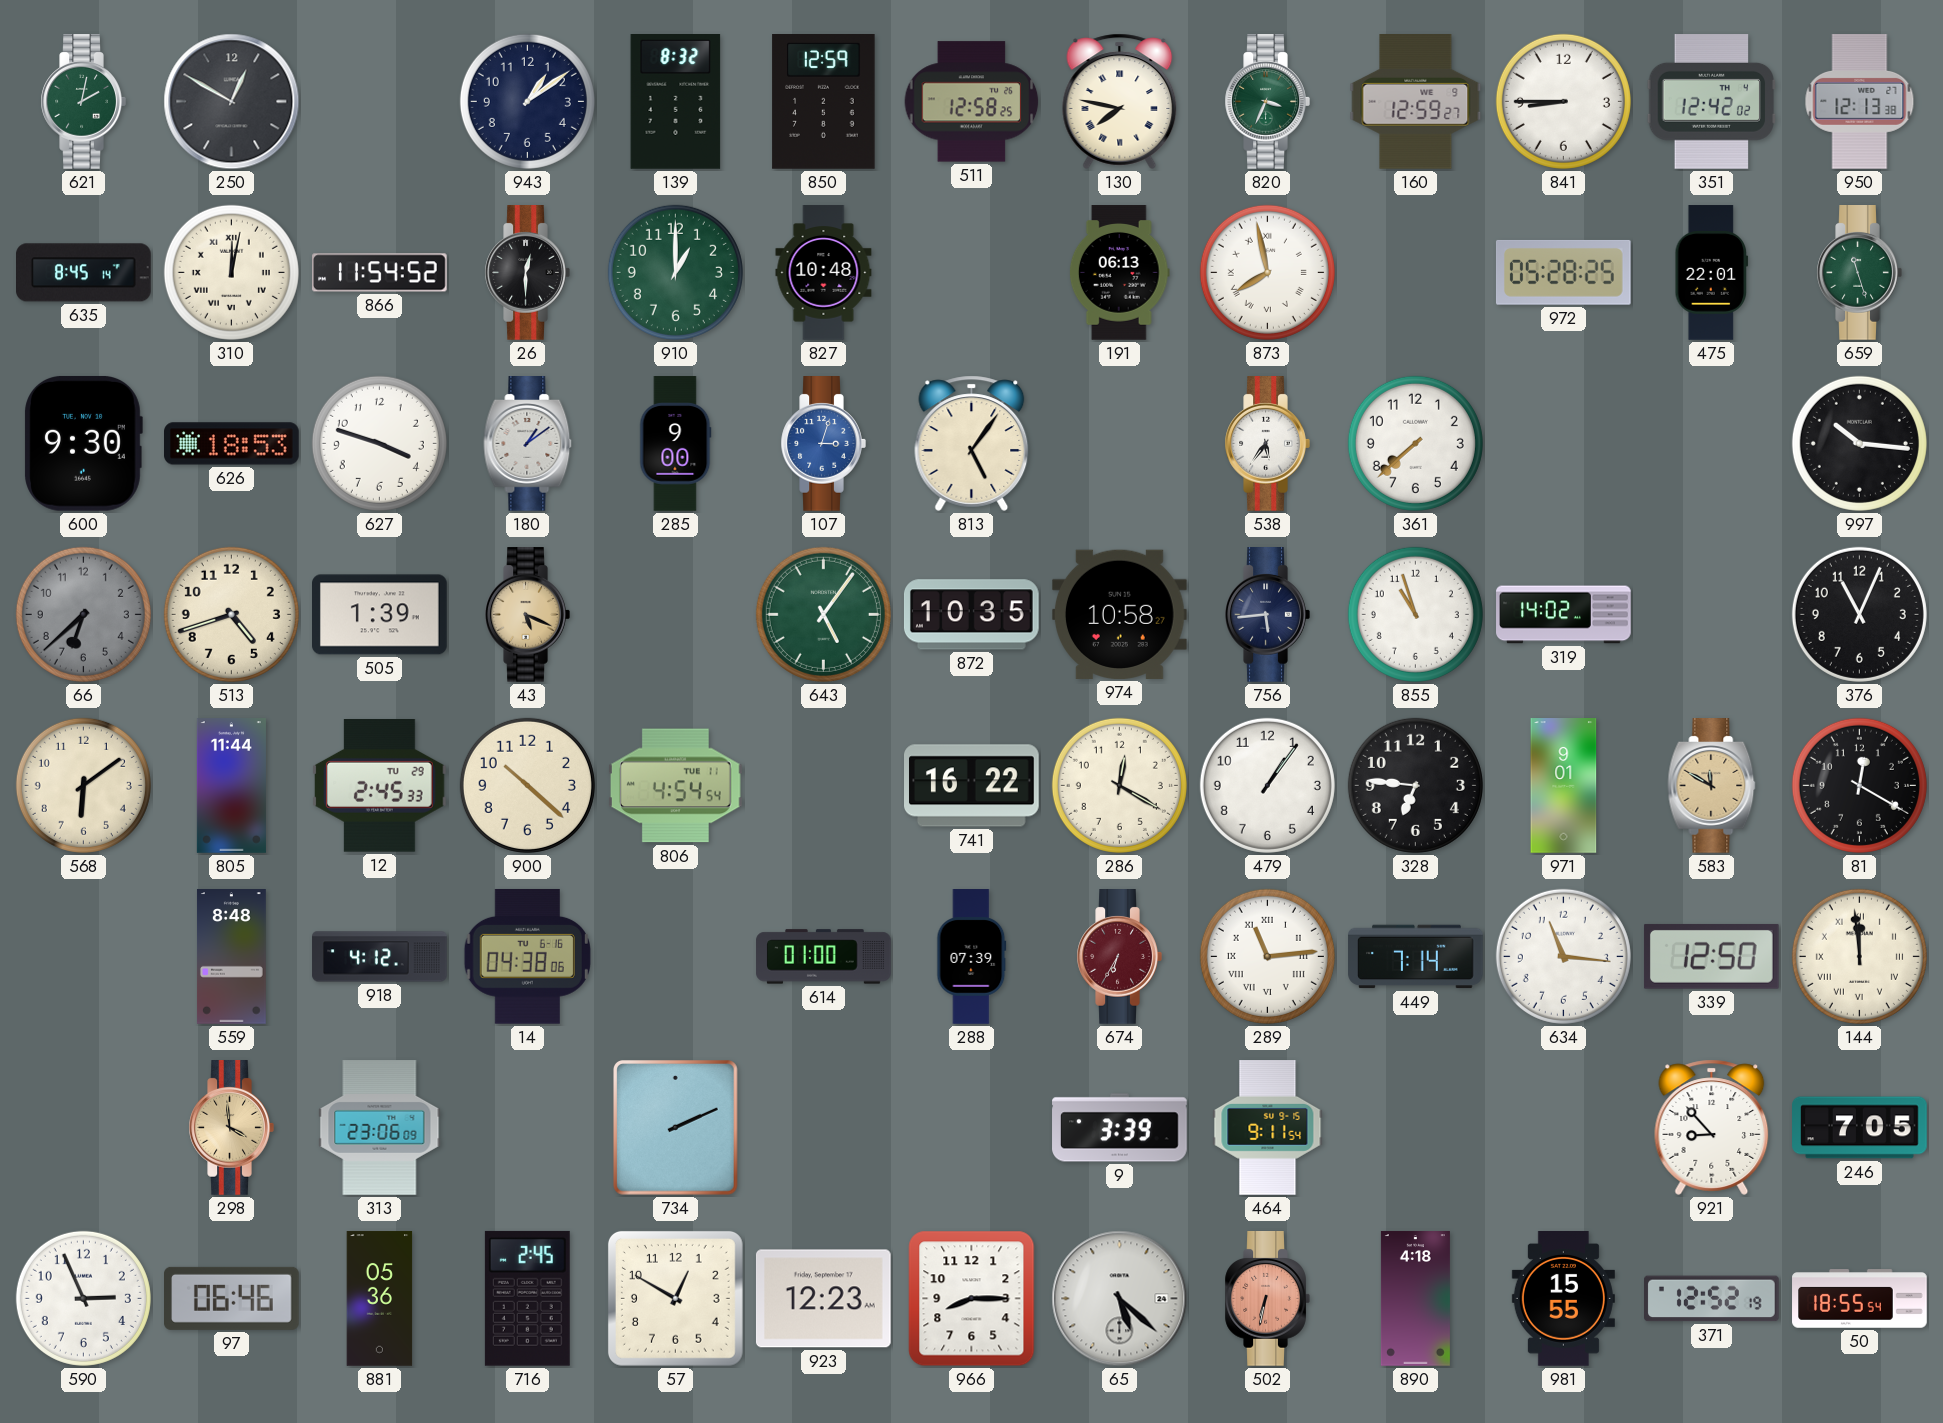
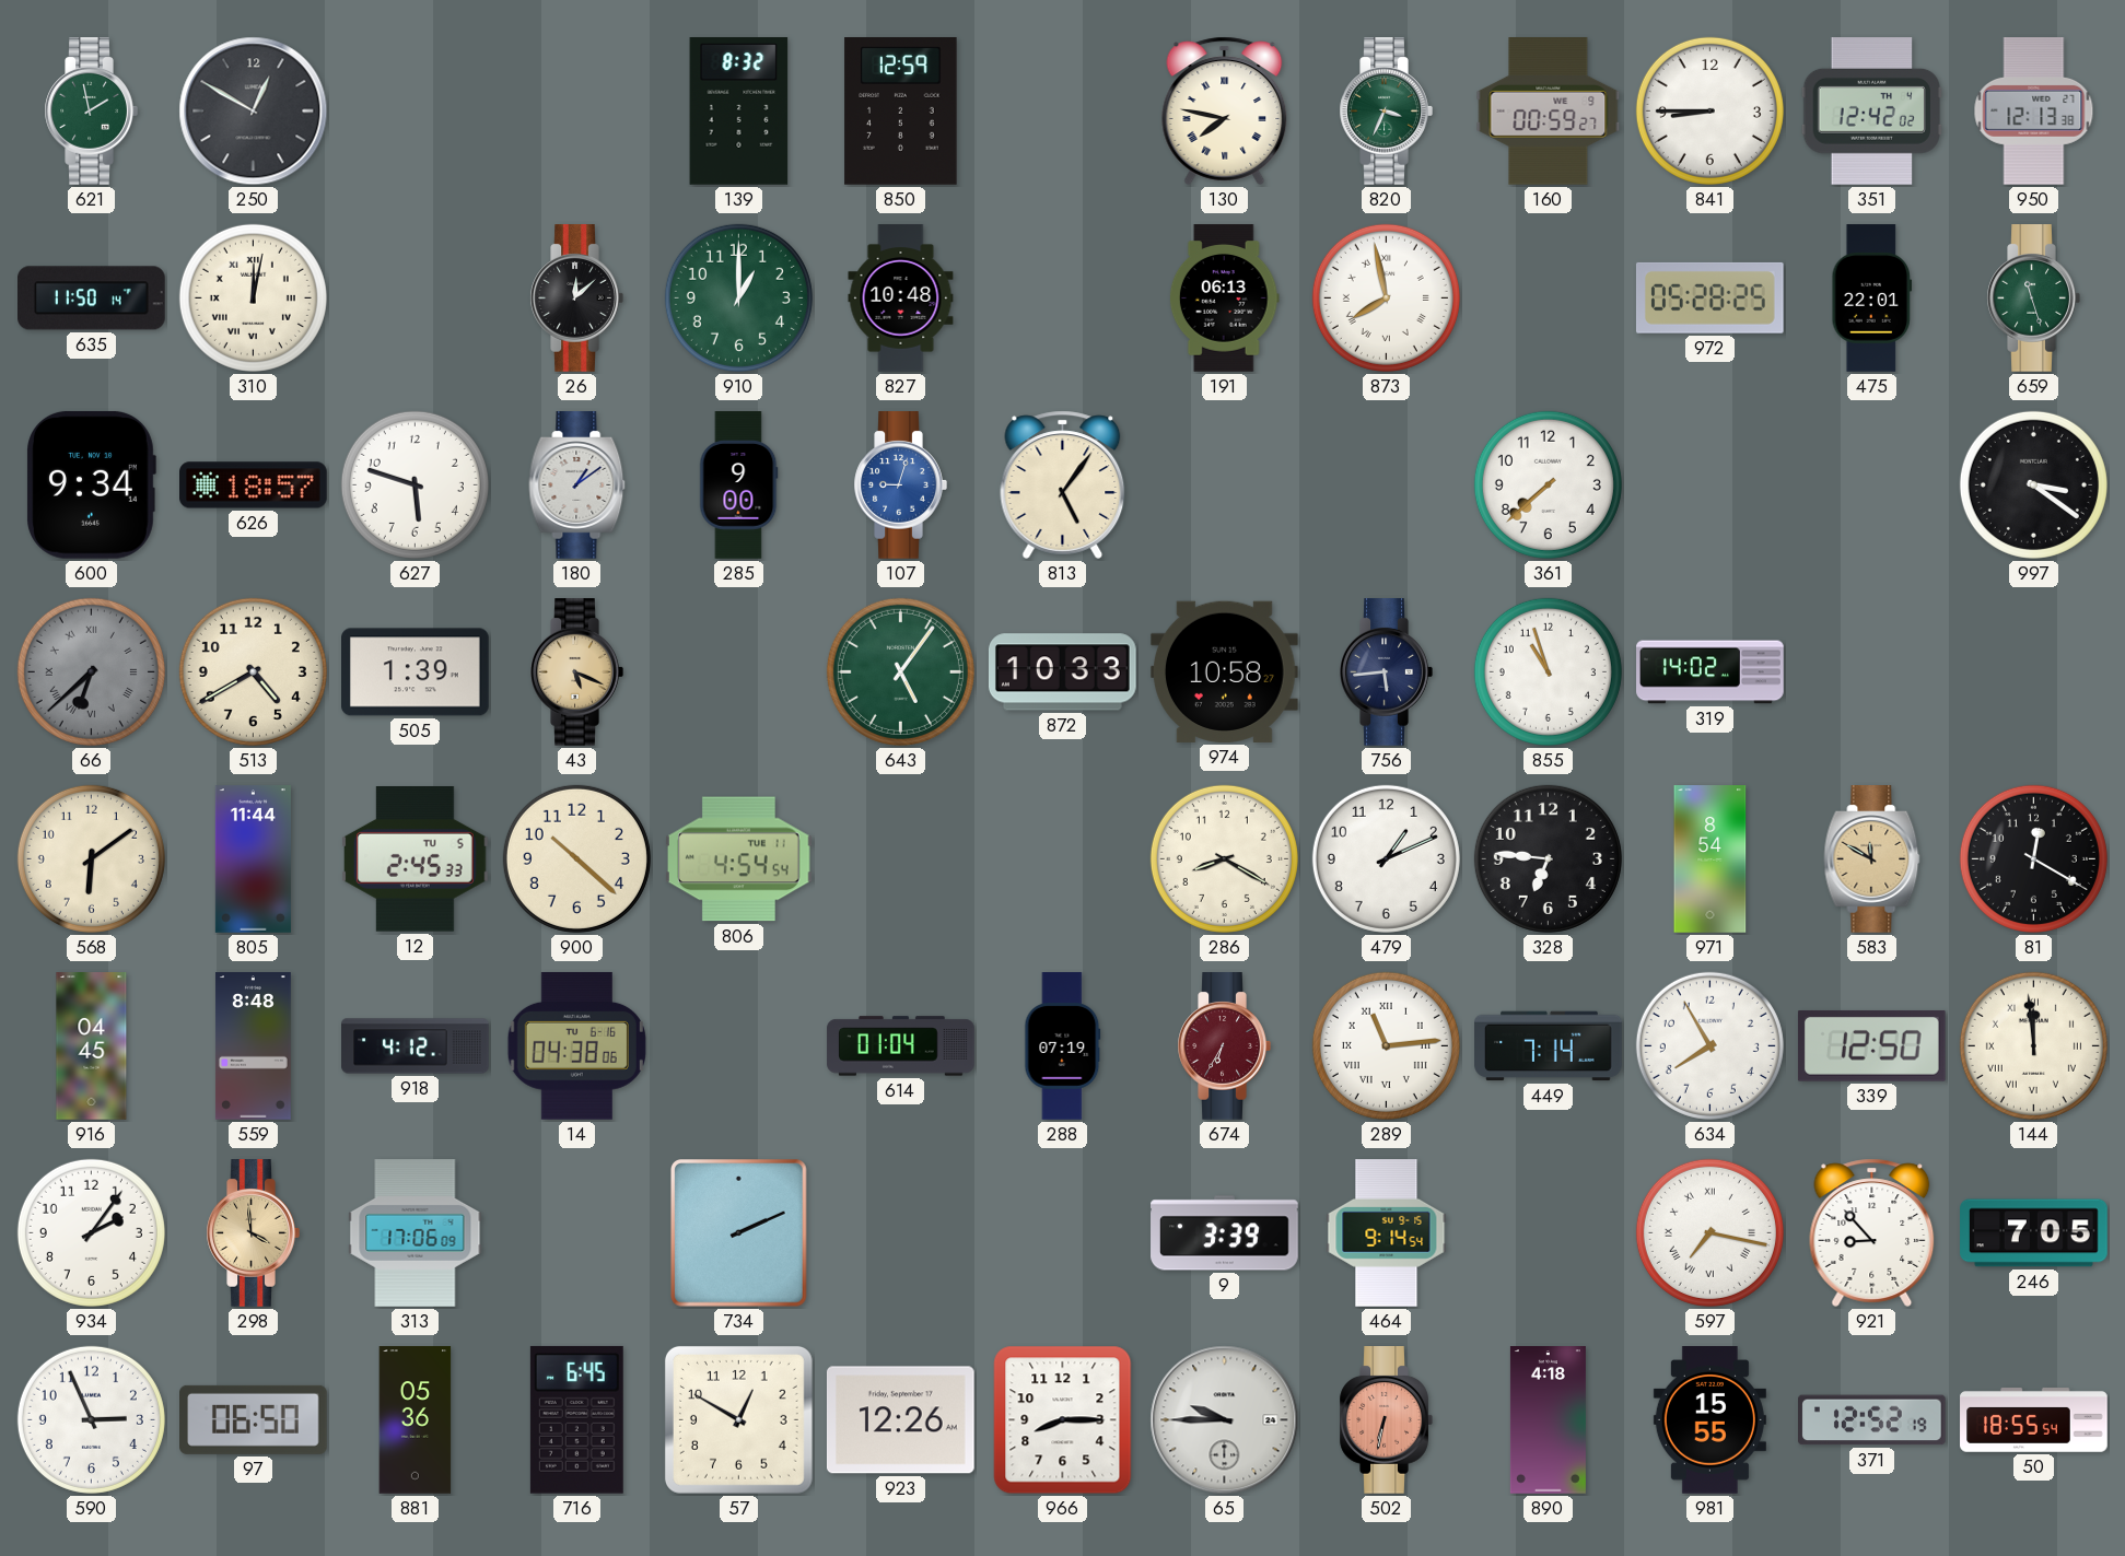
621: 2:02 -> 1:58 (91, 112)
943: 1:09 -> none (527, 101)
511: 12:58 -> none (972, 102)
160: 12:59 -> 00:59 (1549, 112)
635: 8:45 -> 11:50 (92, 299)
866: 11:54 -> none (380, 273)
26: 12:30 -> 12:08 (576, 299)
600: 9:30 -> 9:34 (91, 484)
626: 18:53 -> 18:57 (254, 485)
627: 3:48 -> 5:48 (415, 484)
107: 3:03 -> 9:03 (900, 485)
538: 5:36 -> none (1267, 444)
997: 10:16 -> 3:21 (2033, 484)
66 numerals: Arabic -> Roman (91, 671)
513: 4:42 -> 4:40 (253, 671)
872: 10:35 -> 10:33 (1063, 672)
376: 11:04 -> none (1859, 614)
12 date: TU 29 -> TU 5 (415, 859)
741: 16:22 -> none (972, 786)
286: 12:20 -> 8:20 (1224, 858)
479: 1:06 -> 1:11 (1386, 858)
971: 9:01 -> 8:54 (1710, 859)
916: none -> 04:45 (92, 1046)
614: 01:00 -> 01:04 (901, 1046)
288: 07:39 -> 07:19 (1063, 1046)
634: 11:16 -> 7:55 (1709, 1045)
934: none -> 2:06 (91, 1232)
313: 23:06 -> 17:06 (416, 1233)
464: 9:11 -> 9:14 (1387, 1233)
597: none -> 7:17 (1709, 1232)
97: 06:46 -> 06:50 (254, 1419)
716: 2:45 -> 6:45 (576, 1419)
923: 12:23 -> 12:26 (900, 1420)
65: 5:22 -> 9:45 (1225, 1420)
